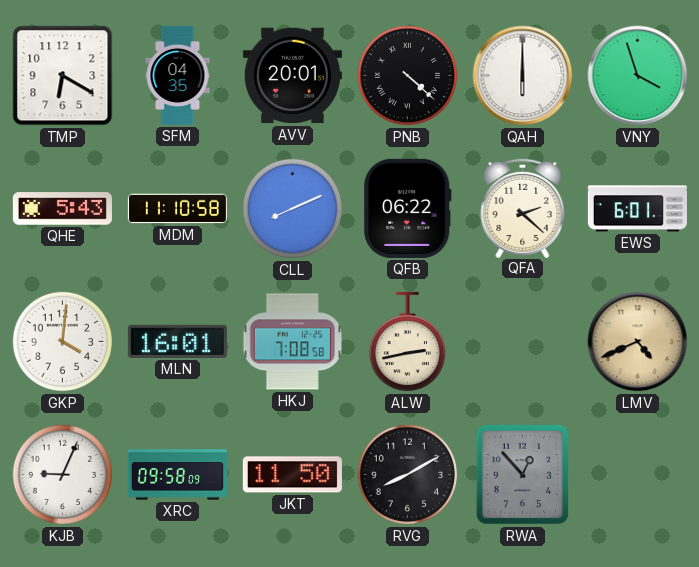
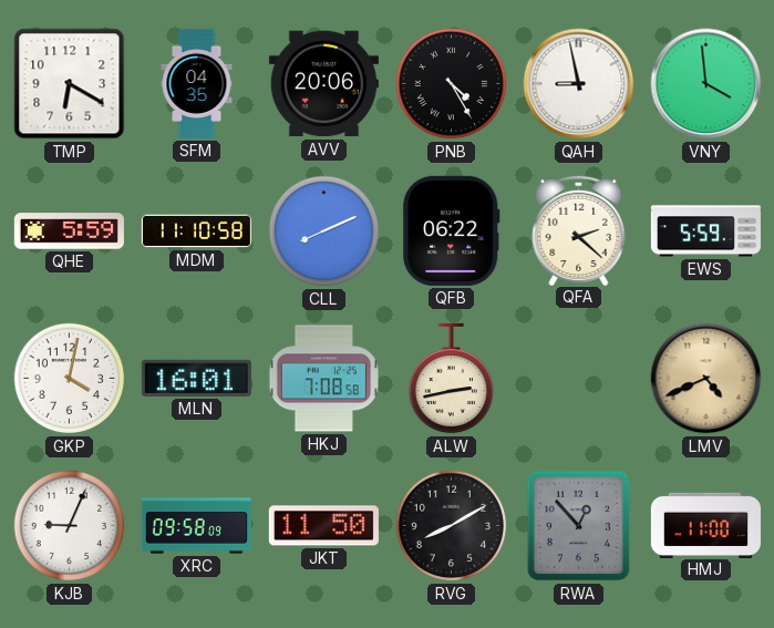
AVV: 20:01 -> 20:06 (323, 84)
PNB: 4:22 -> 4:25 (452, 84)
QAH: 6:00 -> 8:58 (579, 84)
VNY: 3:57 -> 3:59 (706, 84)
QHE: 5:43 -> 5:59 (69, 231)
EWS: 6:01 -> 5:59 (705, 231)
GKP: 4:01 -> 4:02 (70, 379)
HMJ: none -> 11:00 (705, 525)
